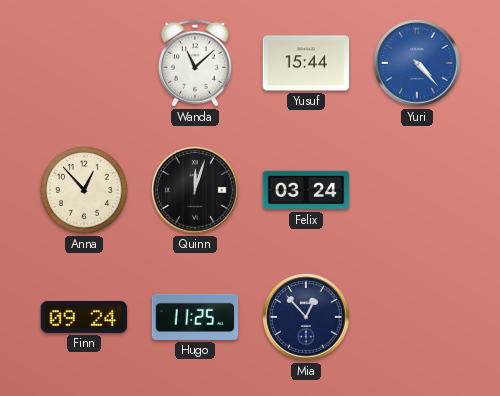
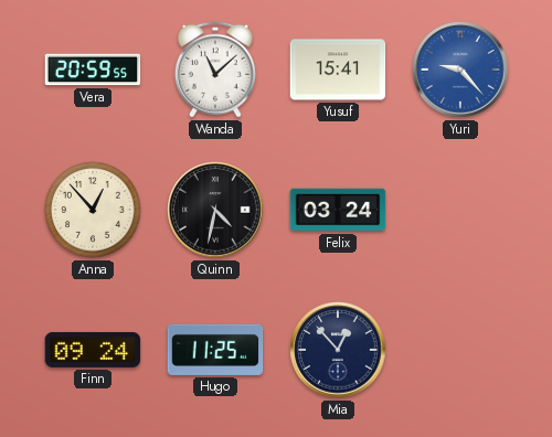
Vera: none -> 20:59 (93, 70)
Yusuf: 15:44 -> 15:41 (338, 70)
Yuri: 4:23 -> 9:23 (460, 70)
Quinn: 12:03 -> 4:32 (215, 210)
